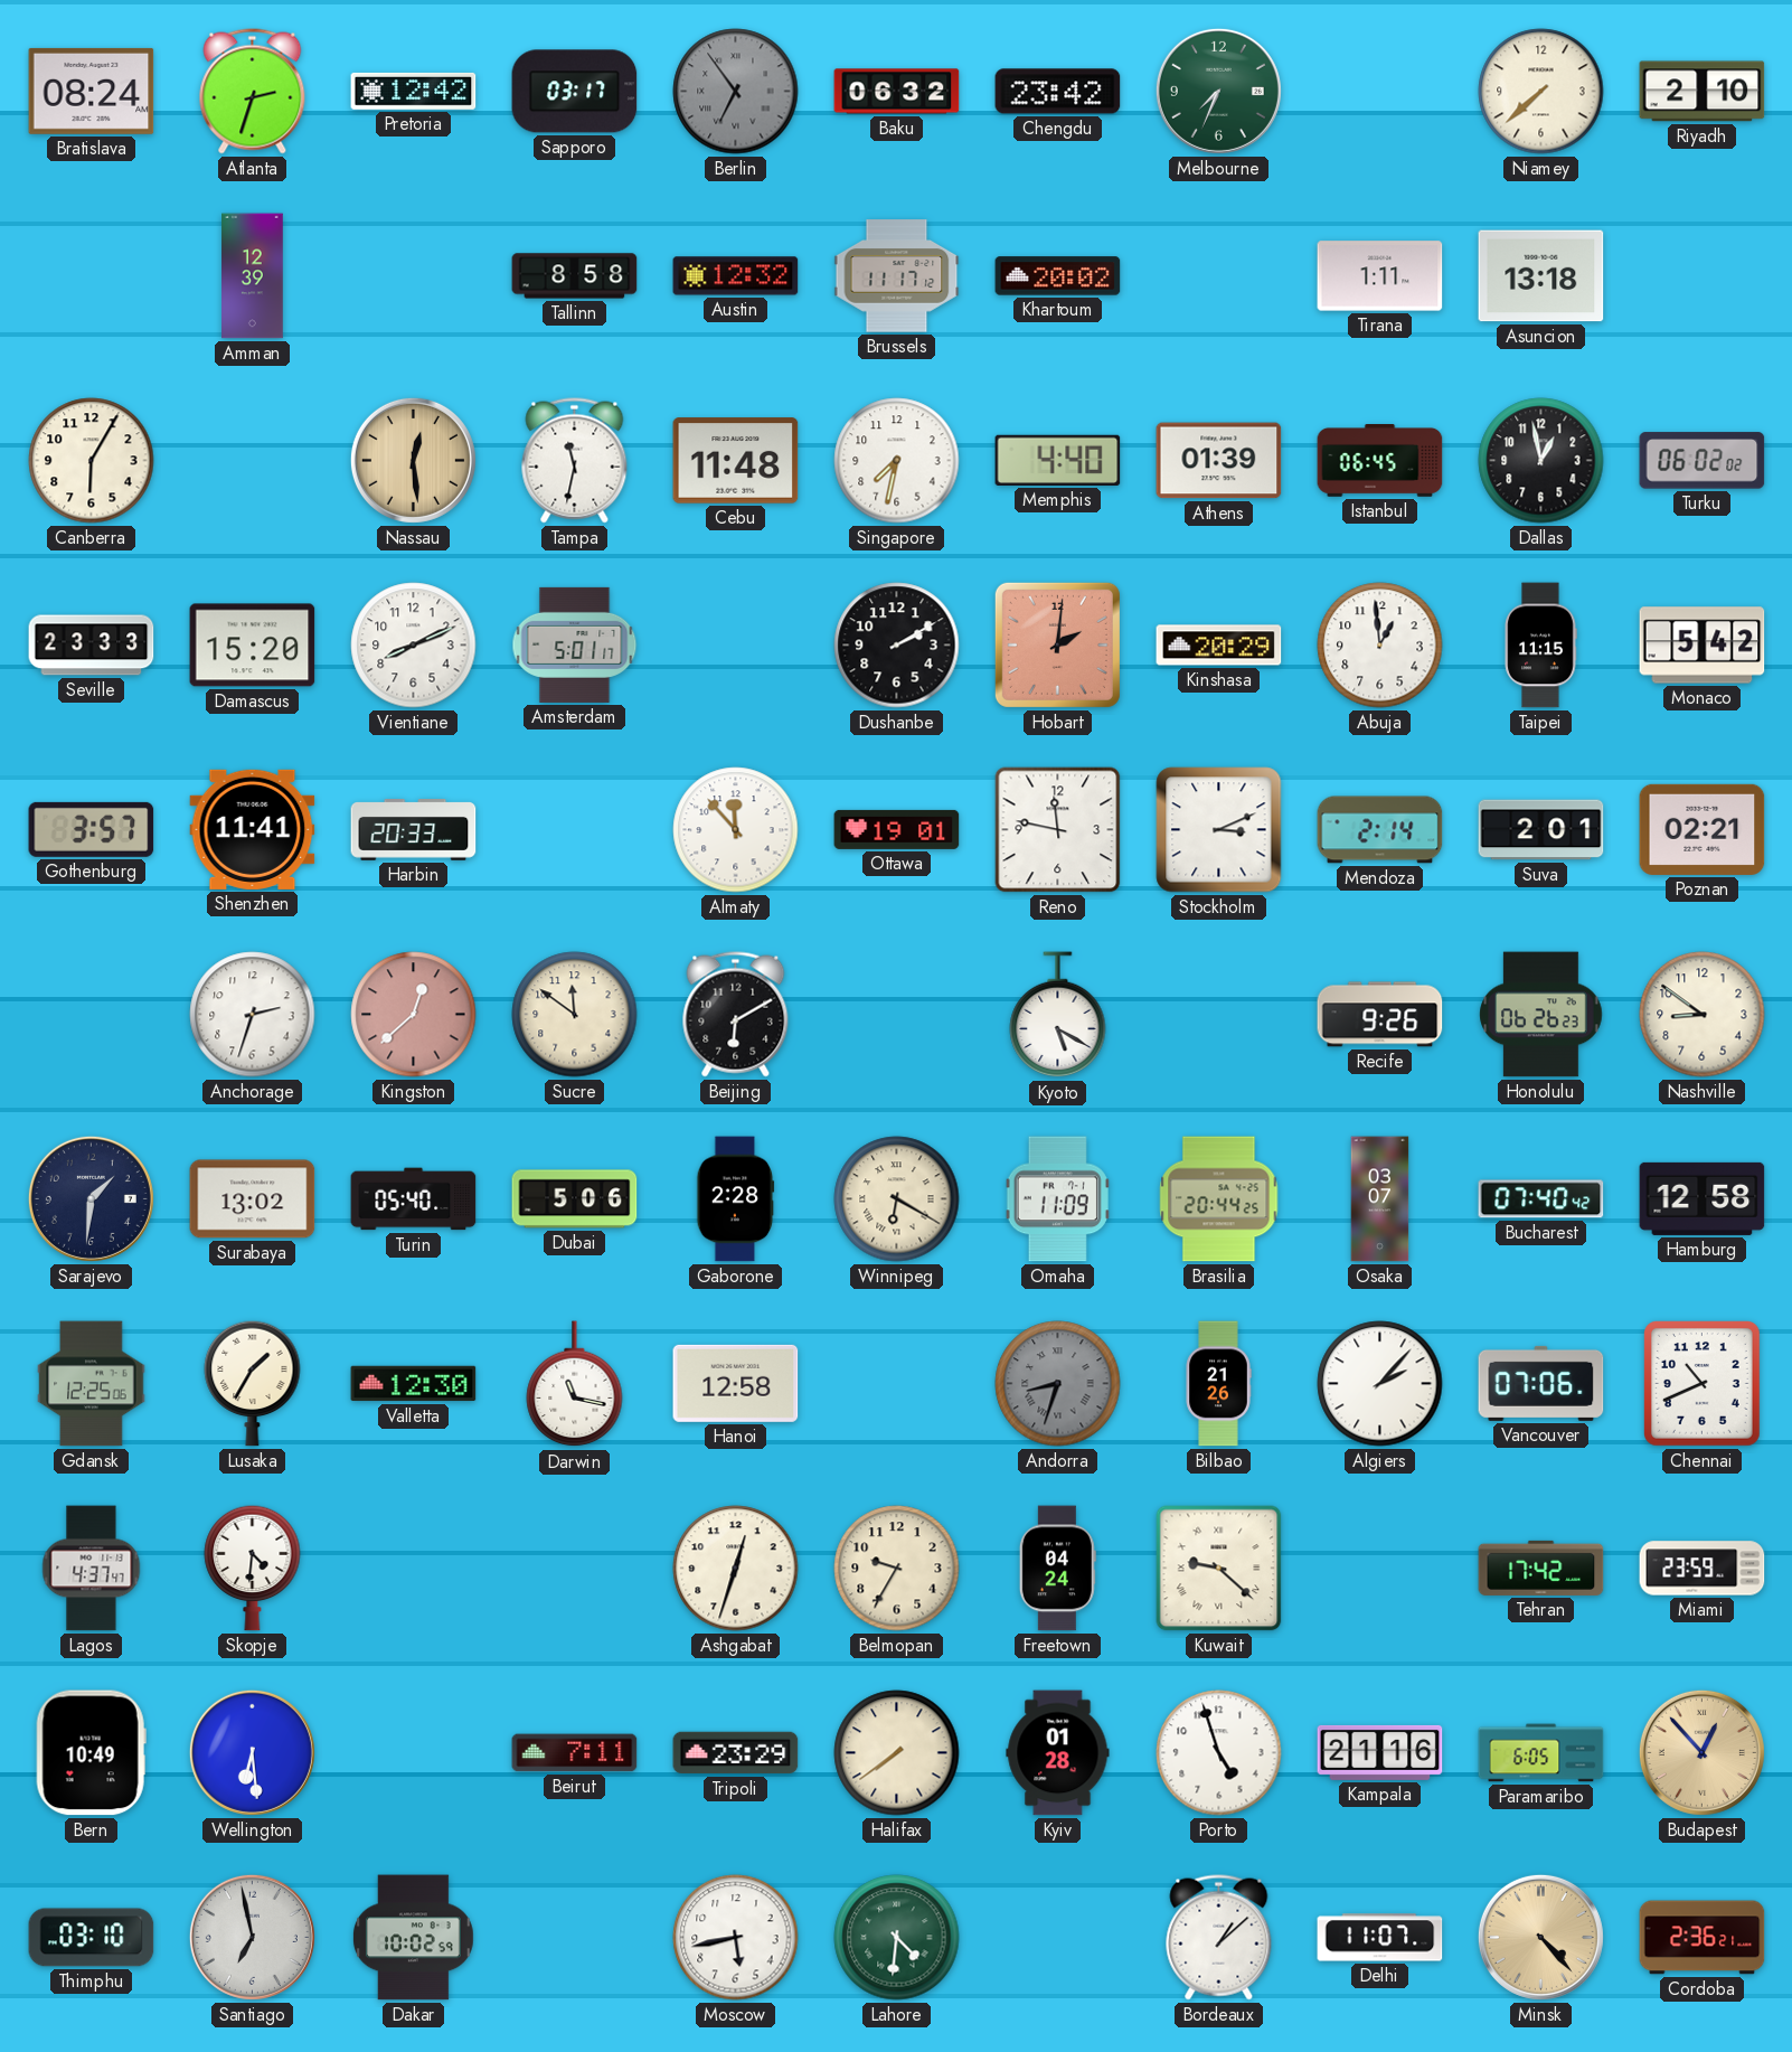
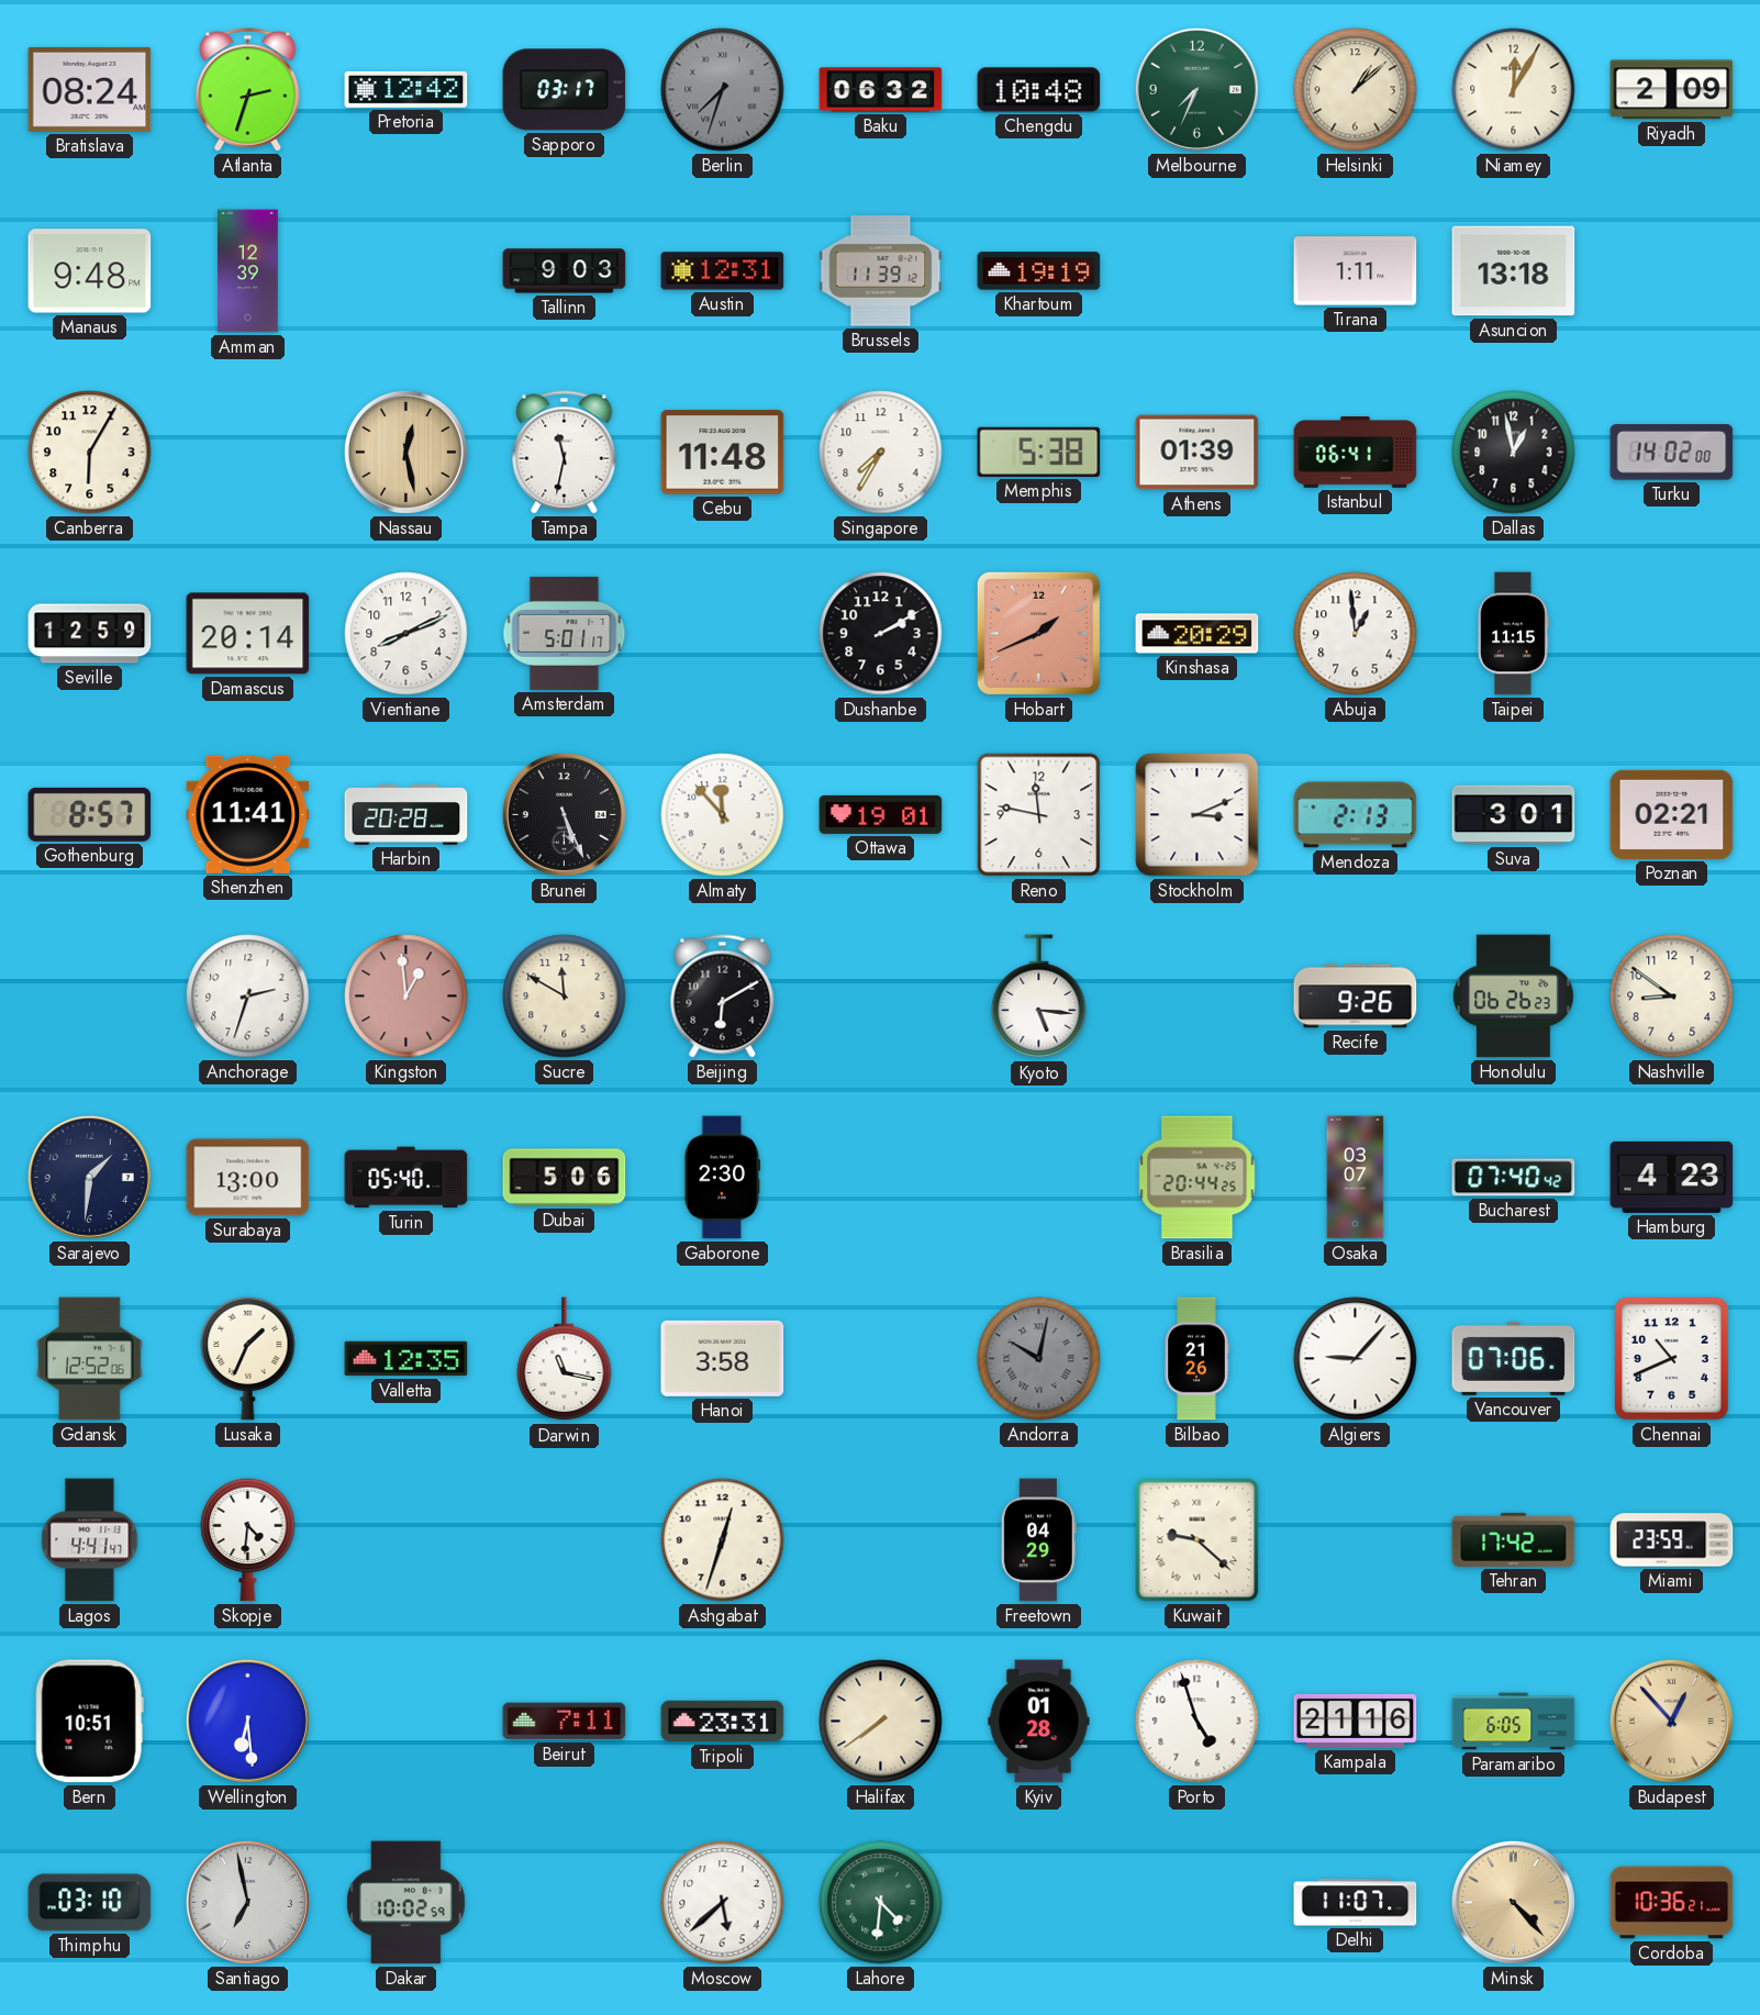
Berlin: 6:54 -> 7:33 (723, 90)
Chengdu: 23:42 -> 10:48 (1039, 90)
Helsinki: none -> 1:08 (1356, 90)
Niamey: 7:38 -> 12:05 (1514, 90)
Riyadh: 2:10 -> 2:09 (1672, 90)
Manaus: none -> 9:48 (90, 271)
Tallinn: 8:58 -> 9:03 (565, 271)
Austin: 12:32 -> 12:31 (723, 271)
Brussels: 11:17 -> 11:39 (881, 271)
Khartoum: 20:02 -> 19:19 (1039, 271)
Nassau: 12:29 -> 12:28 (405, 452)
Singapore: 7:32 -> 7:35 (881, 453)
Memphis: 4:40 -> 5:38 (1039, 452)
Istanbul: 06:45 -> 06:41 (1356, 453)
Turku: 06:02 -> 14:02 (1672, 453)
Seville: 23:33 -> 12:59 (90, 634)
Damascus: 15:20 -> 20:14 (248, 634)
Hobart: 2:01 -> 1:41 (1038, 633)
Monaco: 5:42 -> none (1703, 646)
Gothenburg: 3:57 -> 8:57 (90, 814)
Harbin: 20:33 -> 20:28 (406, 815)
Brunei: none -> 5:26 (564, 814)
Mendoza: 2:14 -> 2:13 (1356, 815)
Suva: 2:01 -> 3:01 (1514, 815)
Kingston: 12:38 -> 12:59 (406, 997)
Sucre: 11:51 -> 11:50 (565, 997)
Kyoto: 5:20 -> 5:16 (1039, 997)
Surabaya: 13:02 -> 13:00 (248, 1178)
Gaborone: 2:28 -> 2:30 (723, 1178)
Winnipeg: 6:20 -> none (897, 1199)
Omaha: 11:09 -> none (1057, 1199)
Hamburg: 12:58 -> 4:23 (1672, 1177)
Gdansk: 12:25 -> 12:52 (90, 1359)
Lusaka: 1:35 -> 1:34 (248, 1358)
Valletta: 12:30 -> 12:35 (406, 1359)
Hanoi: 12:58 -> 3:58 (723, 1358)
Andorra: 8:33 -> 10:02 (1039, 1359)
Algiers: 2:07 -> 9:07 (1356, 1359)
Lagos: 4:37 -> 4:41 (90, 1540)
Belmopan: 9:35 -> none (897, 1569)
Freetown: 04:24 -> 04:29 (1038, 1540)
Bern: 10:49 -> 10:51 (89, 1722)
Tripoli: 23:29 -> 23:31 (723, 1722)
Moscow: 5:43 -> 5:38 (723, 1903)
Bordeaux: 1:08 -> none (1219, 1938)
Cordoba: 2:36 -> 10:36 (1672, 1903)
